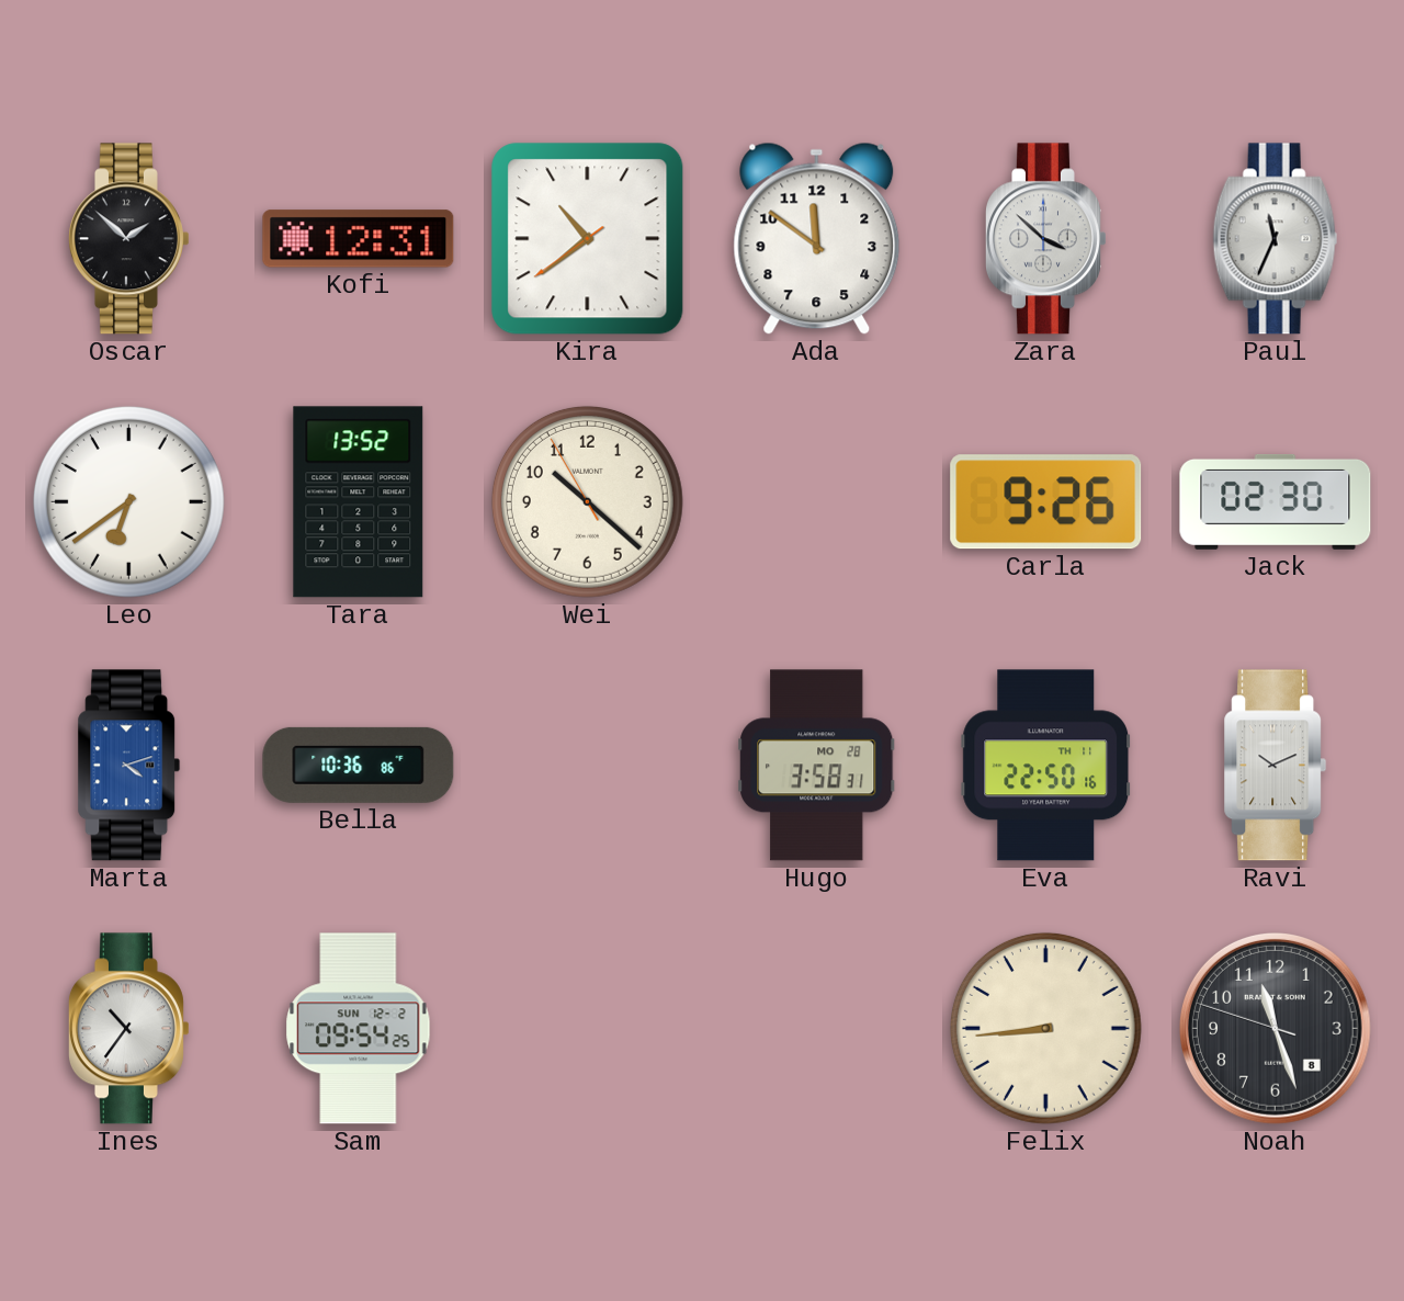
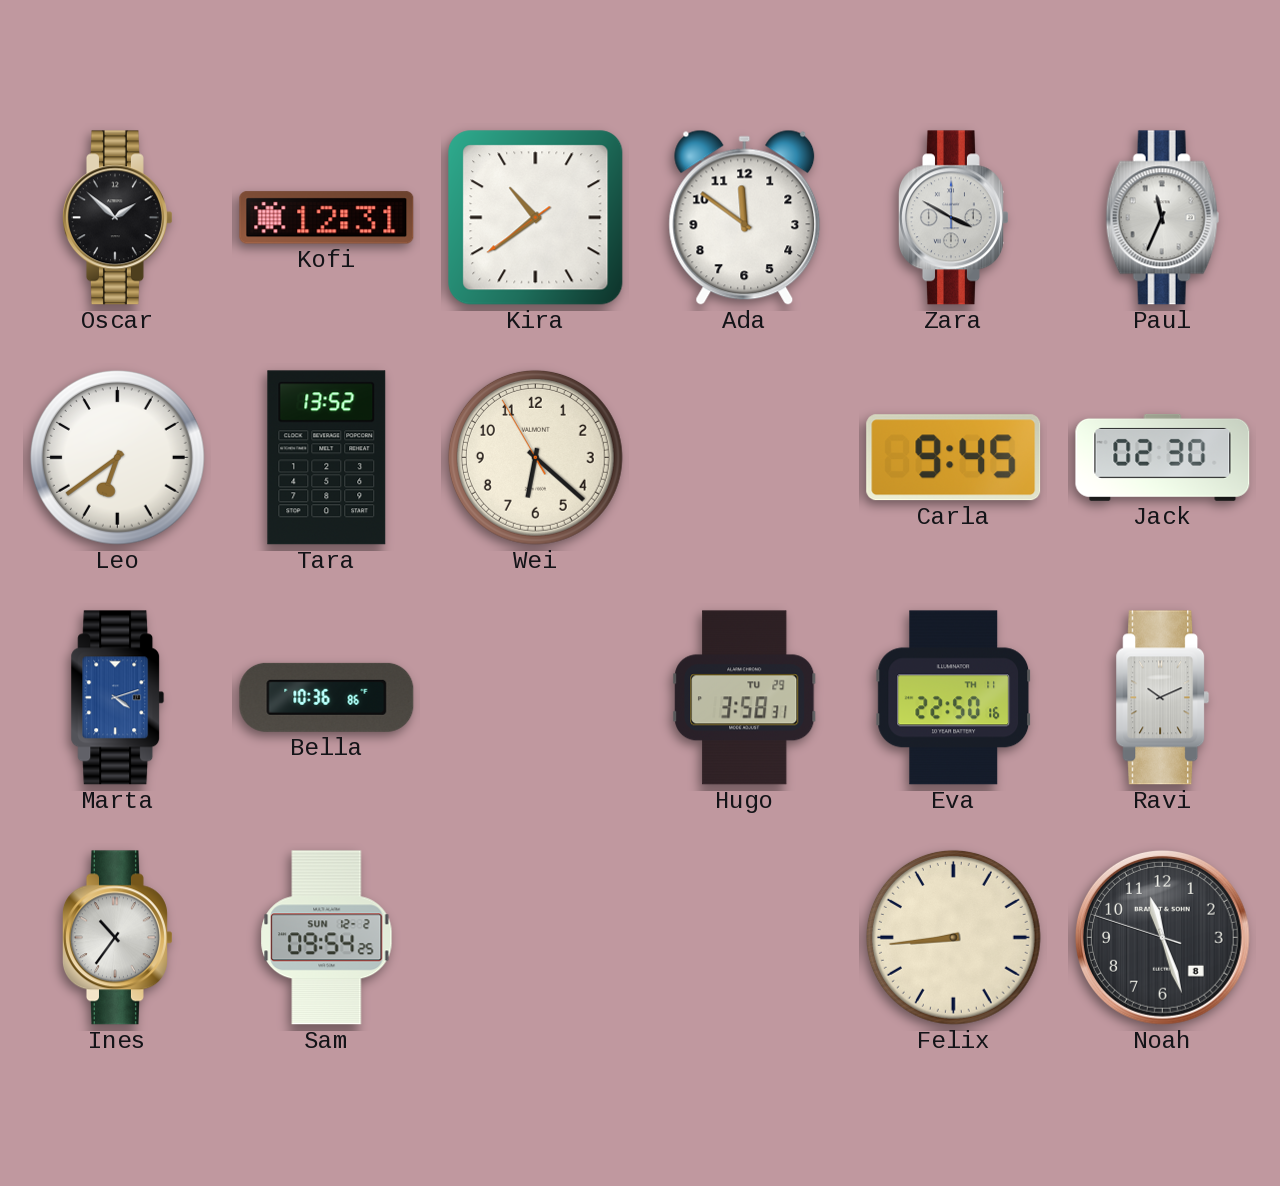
Zara: 3:52 -> 3:50 (953, 218)
Wei: 10:21 -> 6:21 (535, 457)
Carla: 9:26 -> 9:45 (954, 458)
Hugo date: MO 28 -> TU 29 (745, 698)
